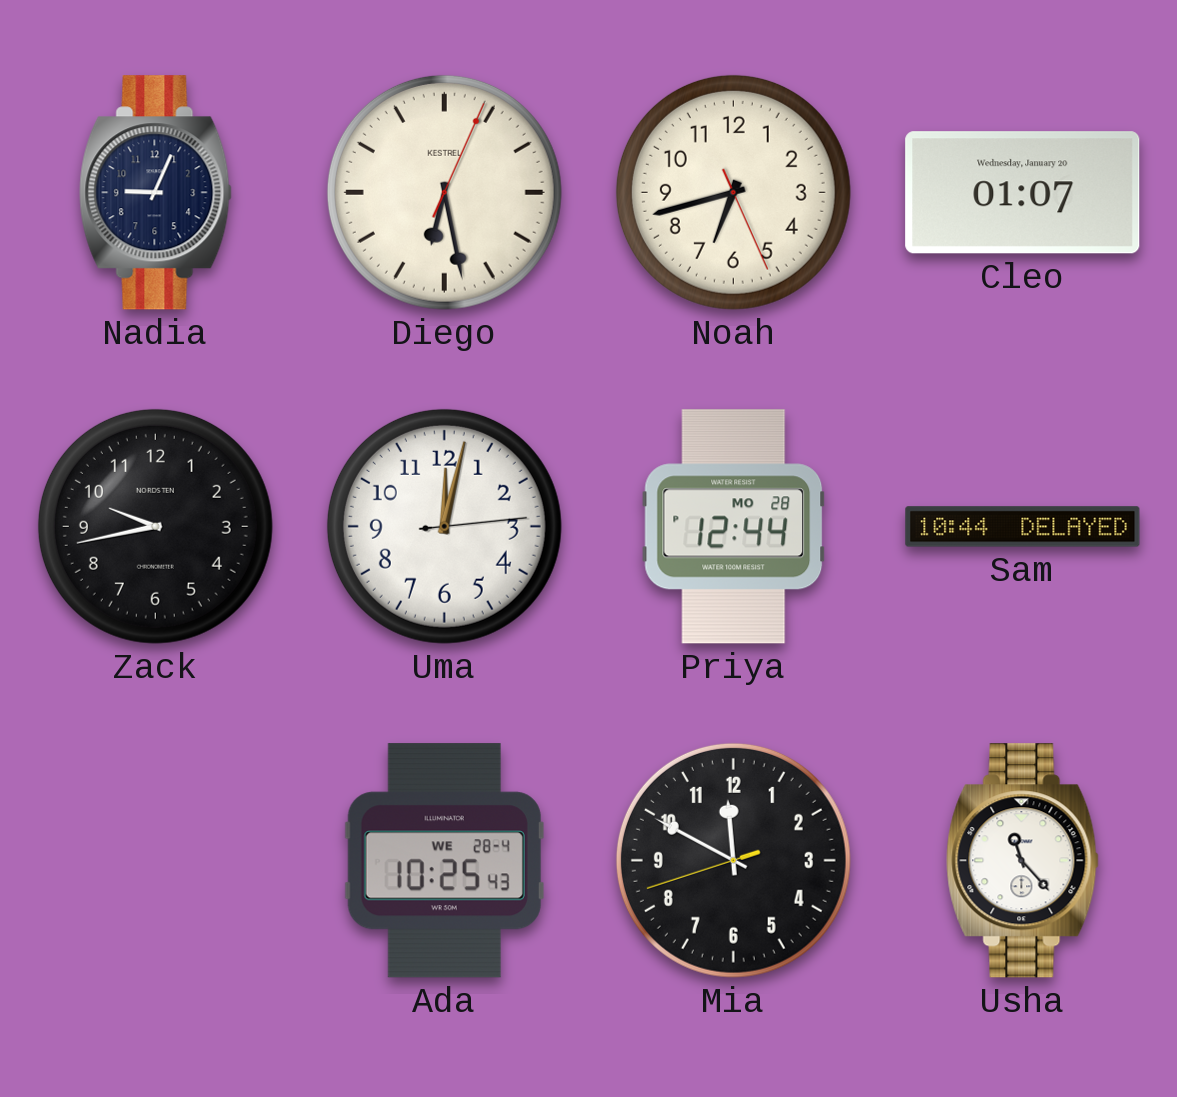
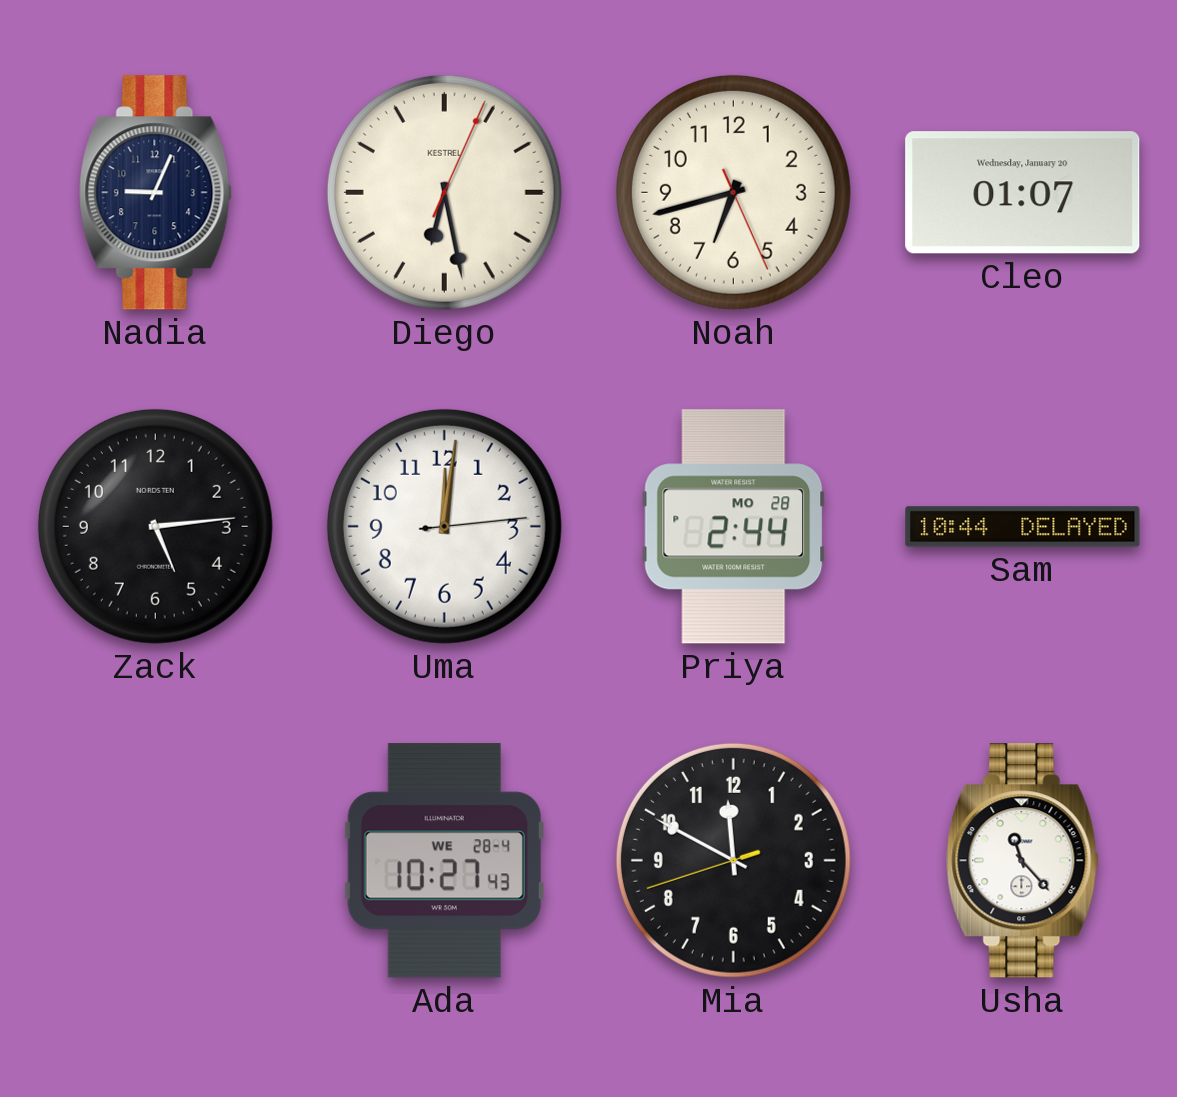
Zack: 9:43 -> 5:14 (155, 526)
Uma: 12:02 -> 12:01 (444, 526)
Priya: 12:44 -> 2:44 (734, 527)
Ada: 10:25 -> 10:27 (444, 861)
